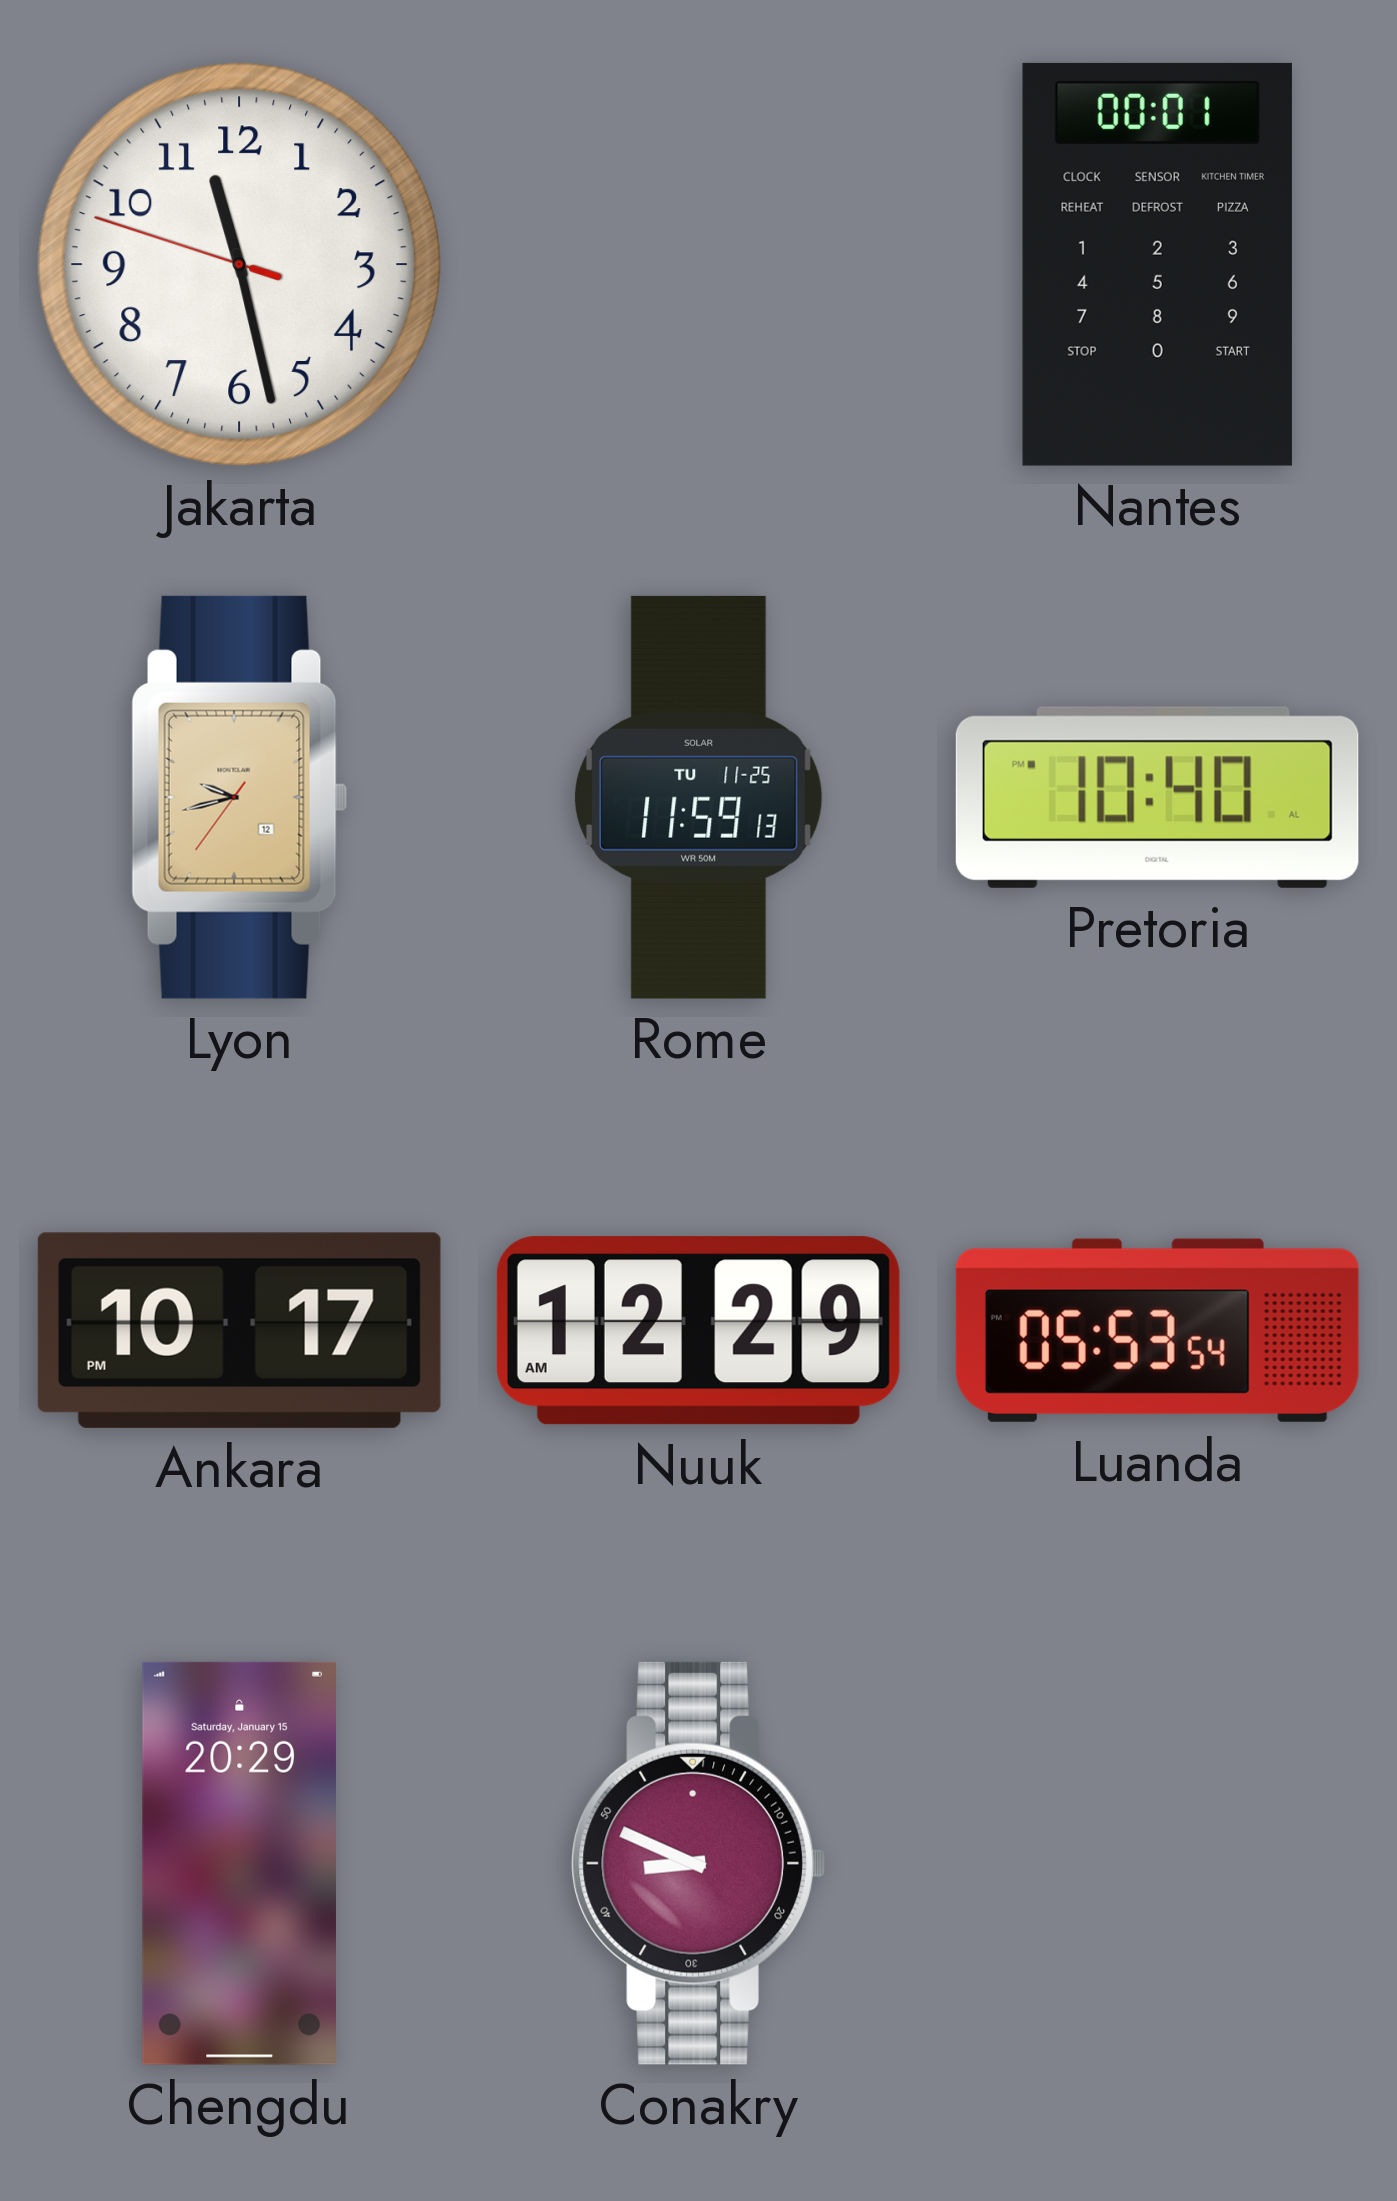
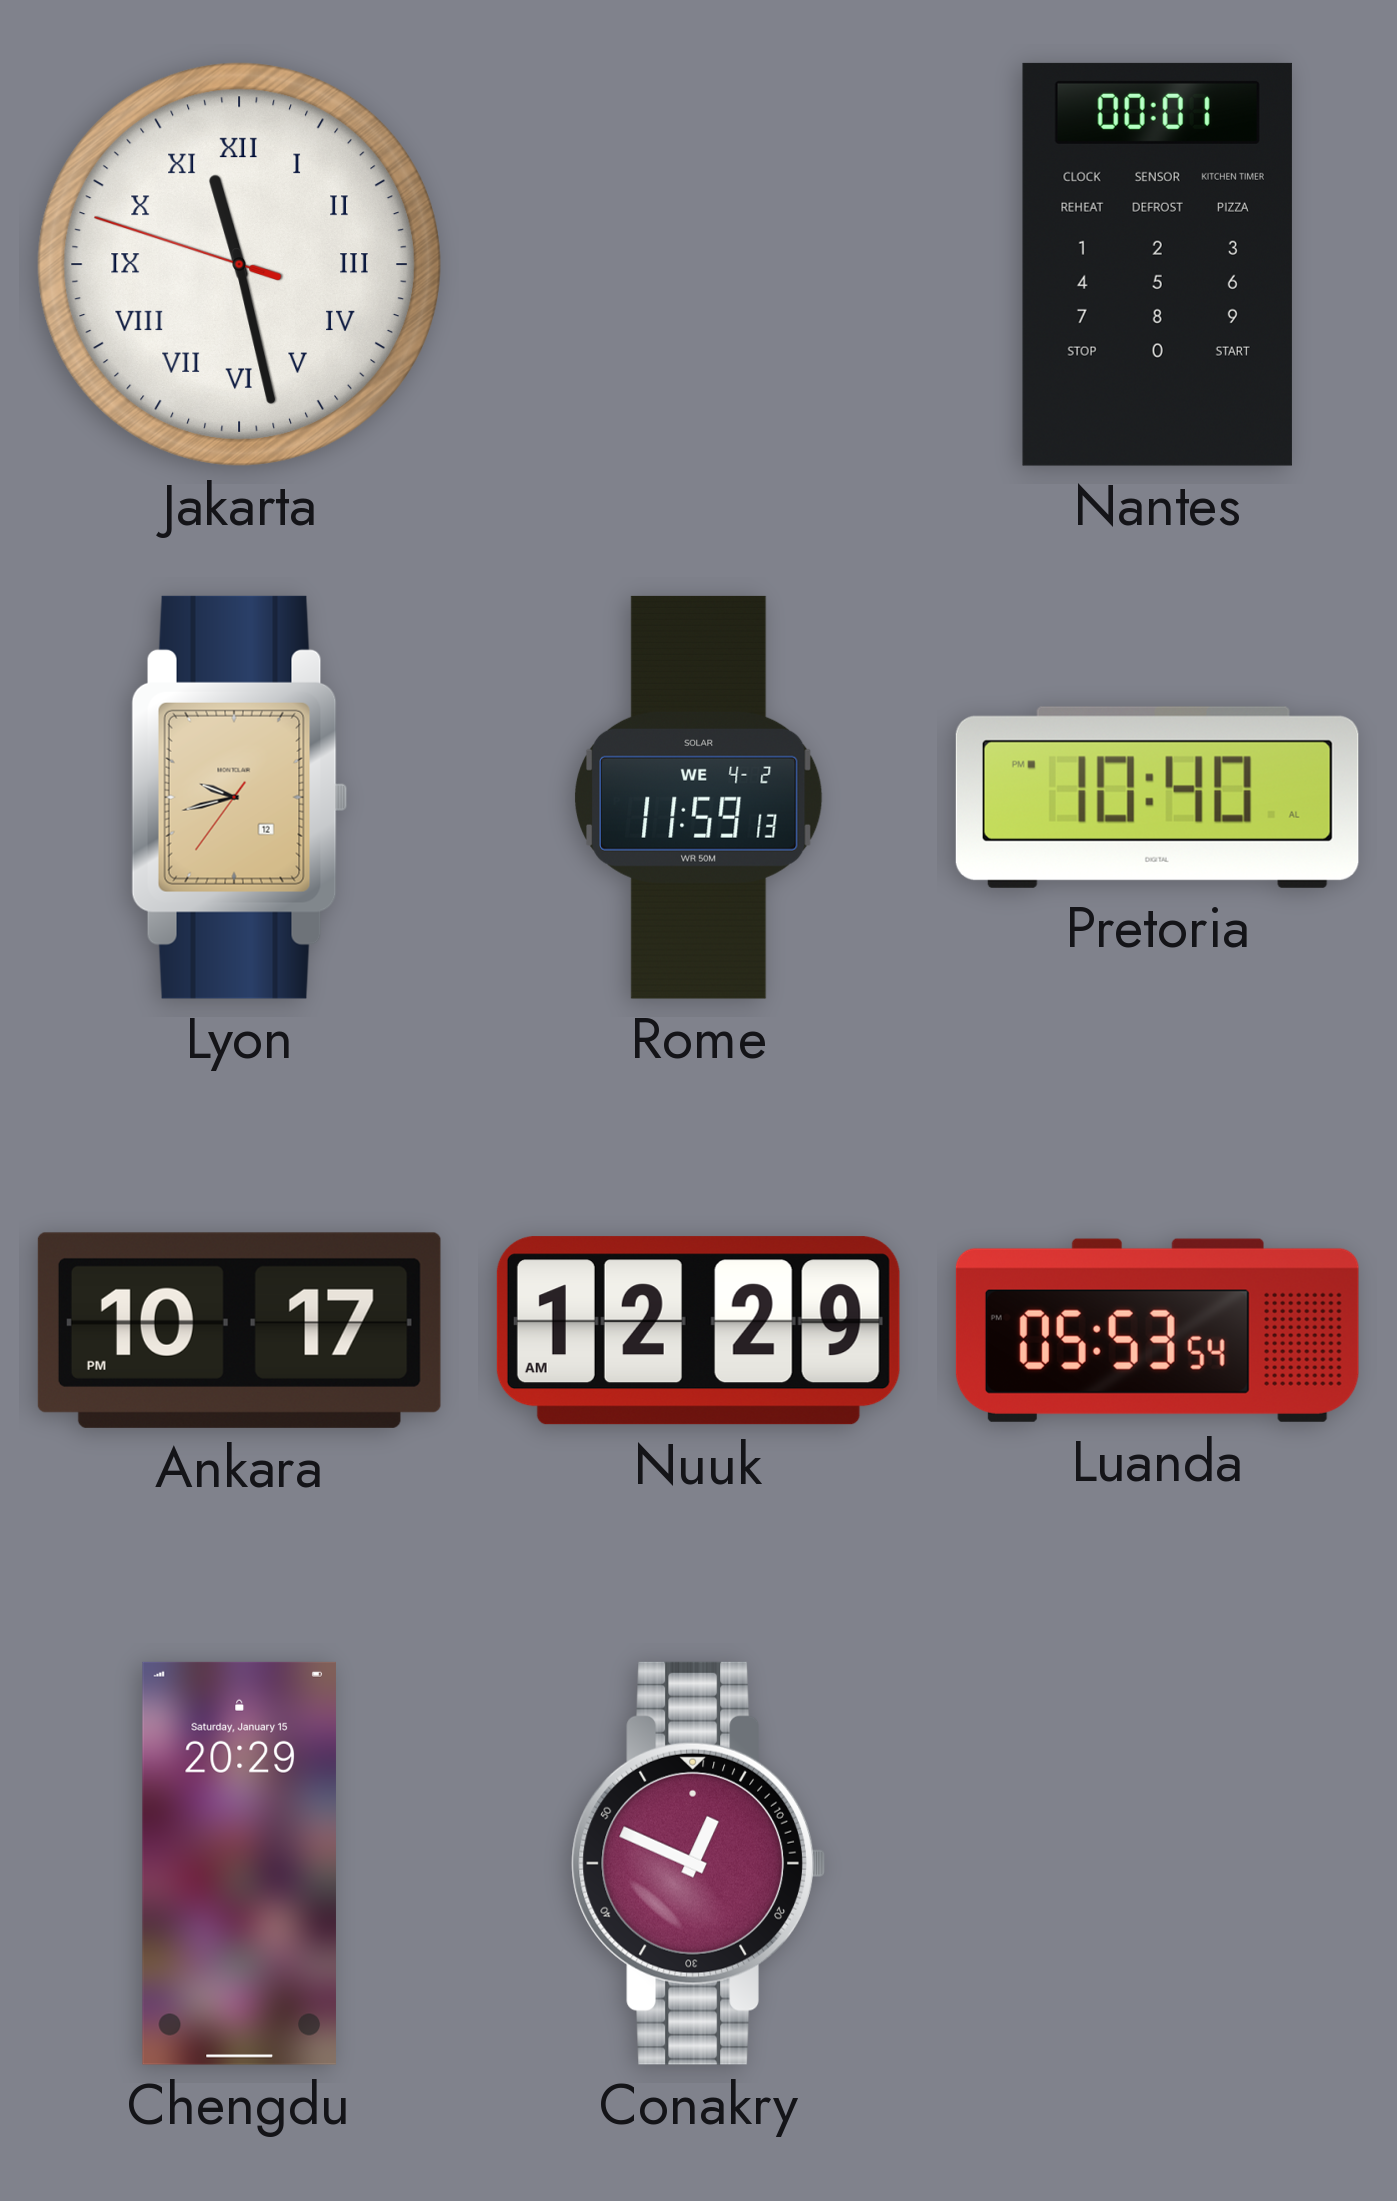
Jakarta numerals: Arabic -> Roman (239, 264)
Rome date: TU 11-25 -> WE 4-2 (699, 797)
Conakry: 8:49 -> 12:49 (698, 1863)
